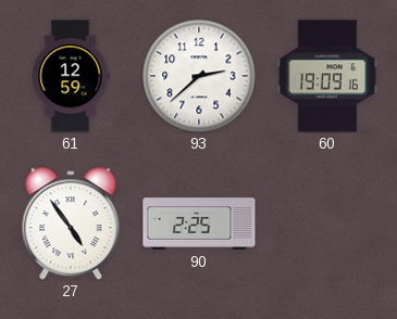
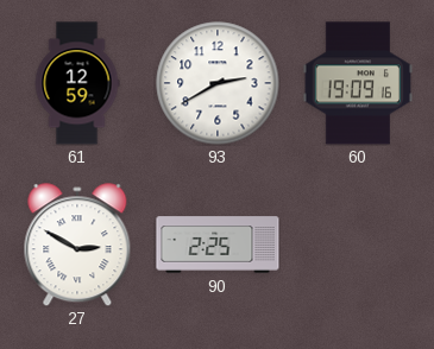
93: 2:38 -> 2:40 (218, 83)
27: 4:54 -> 2:50 (77, 245)
